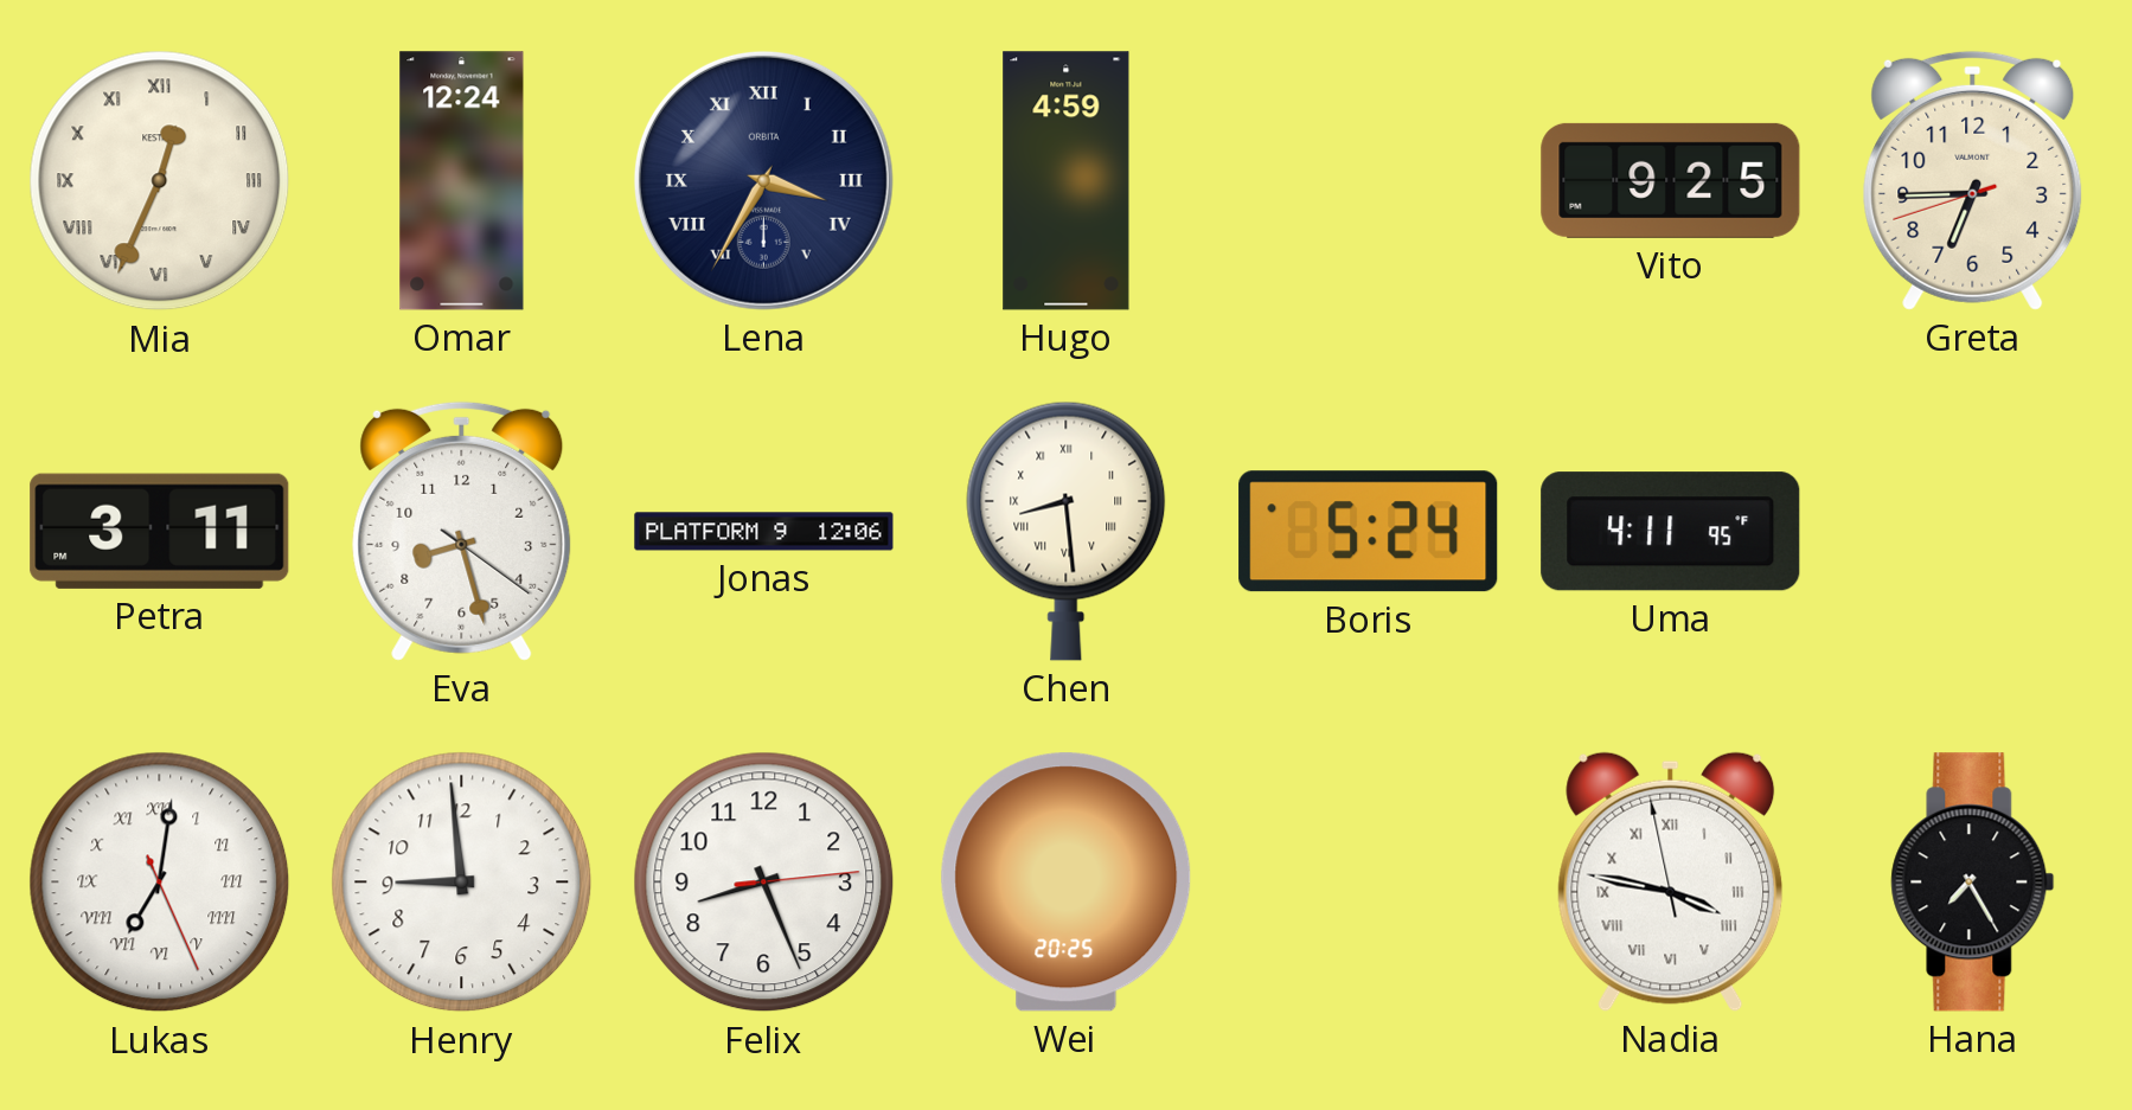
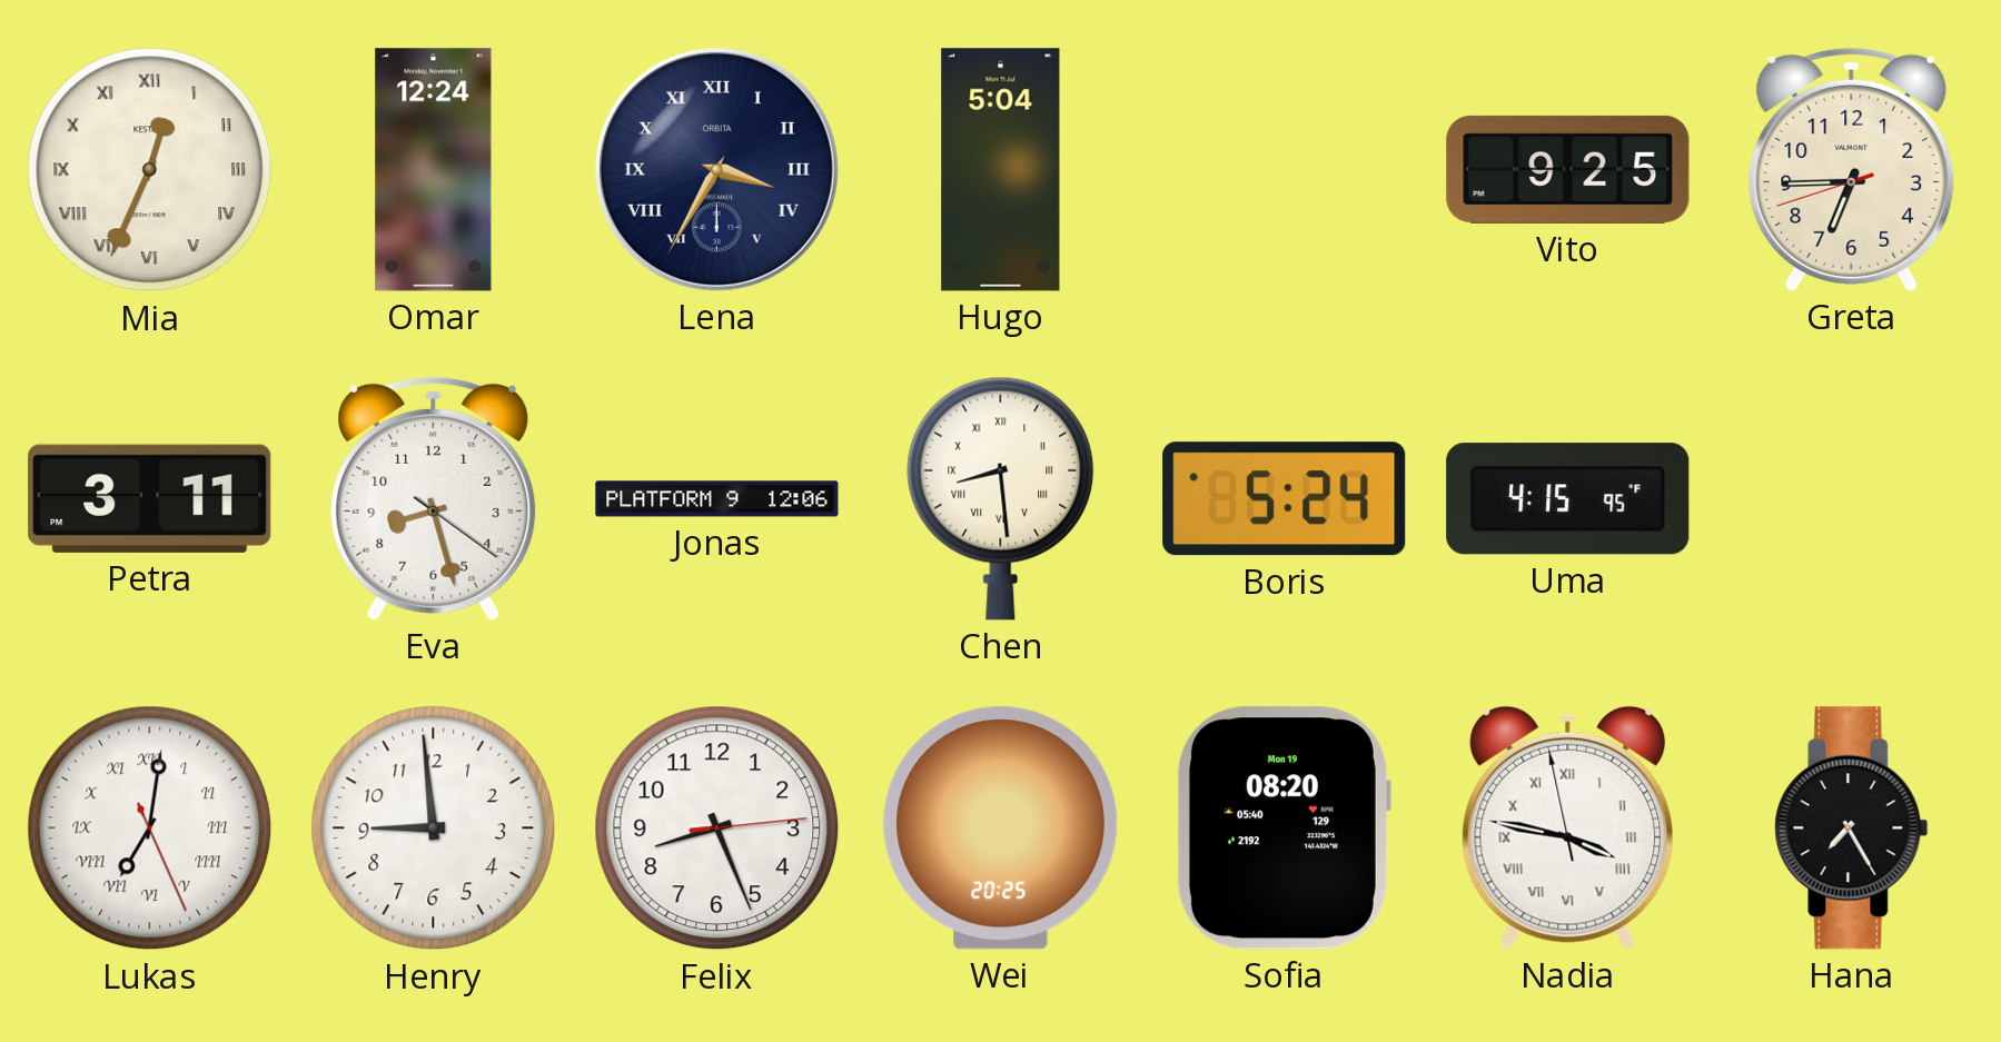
Hugo: 4:59 -> 5:04 (1001, 170)
Uma: 4:11 -> 4:15 (1568, 499)
Sofia: none -> 08:20 (1284, 828)
